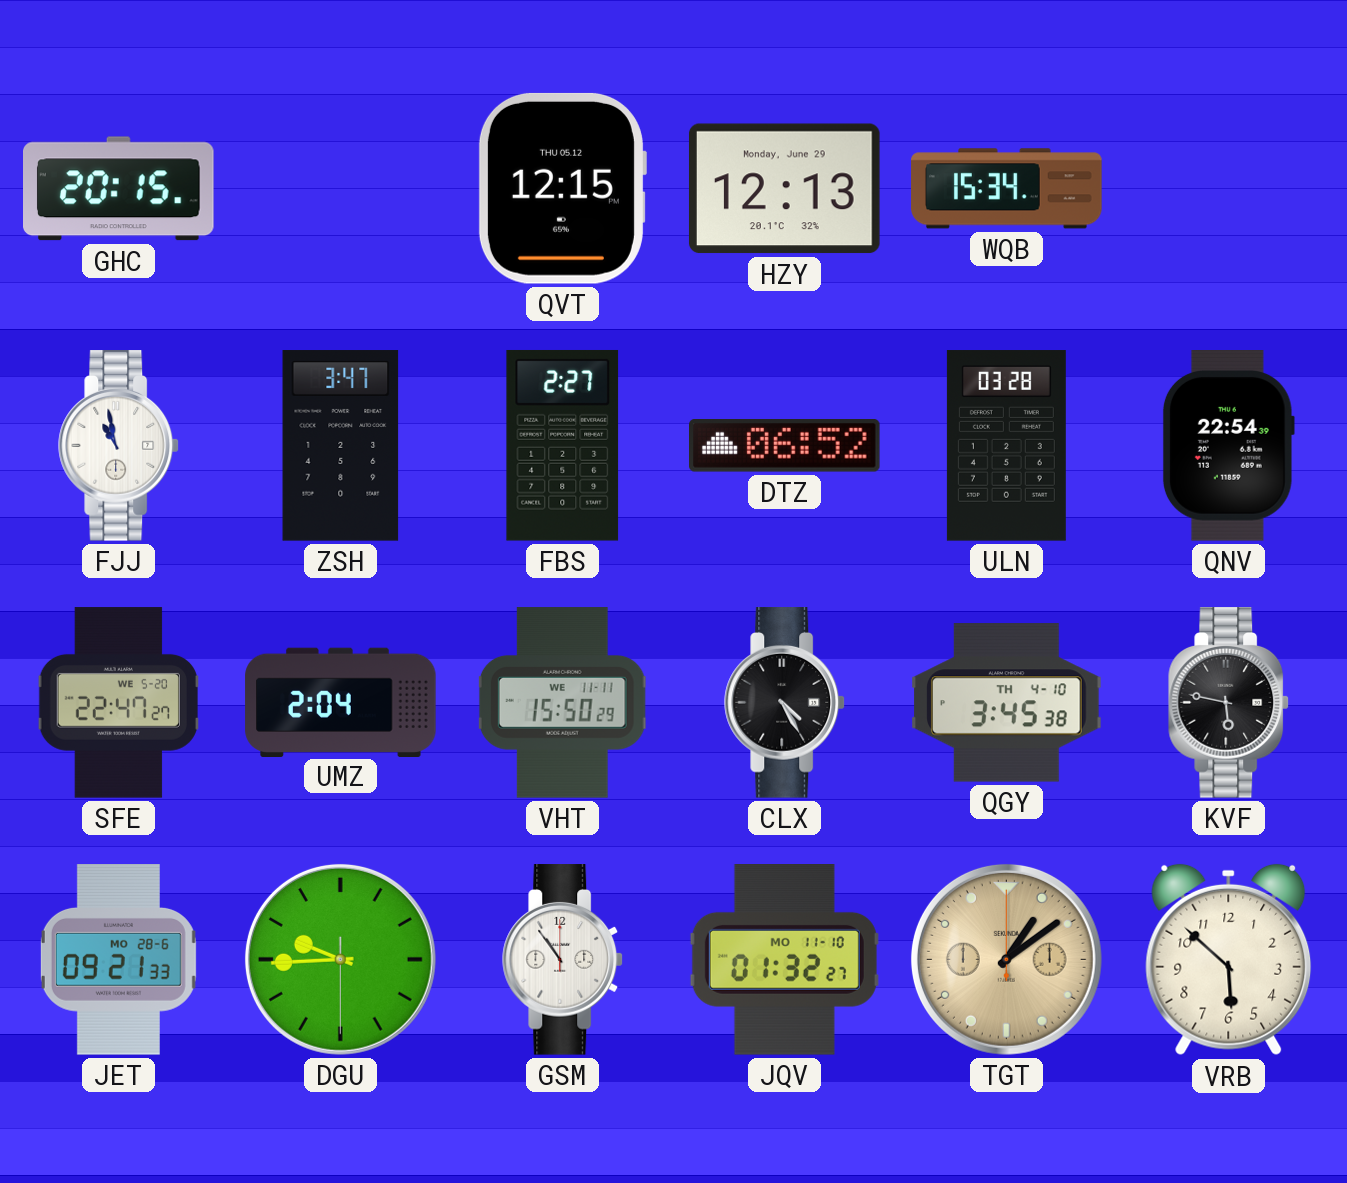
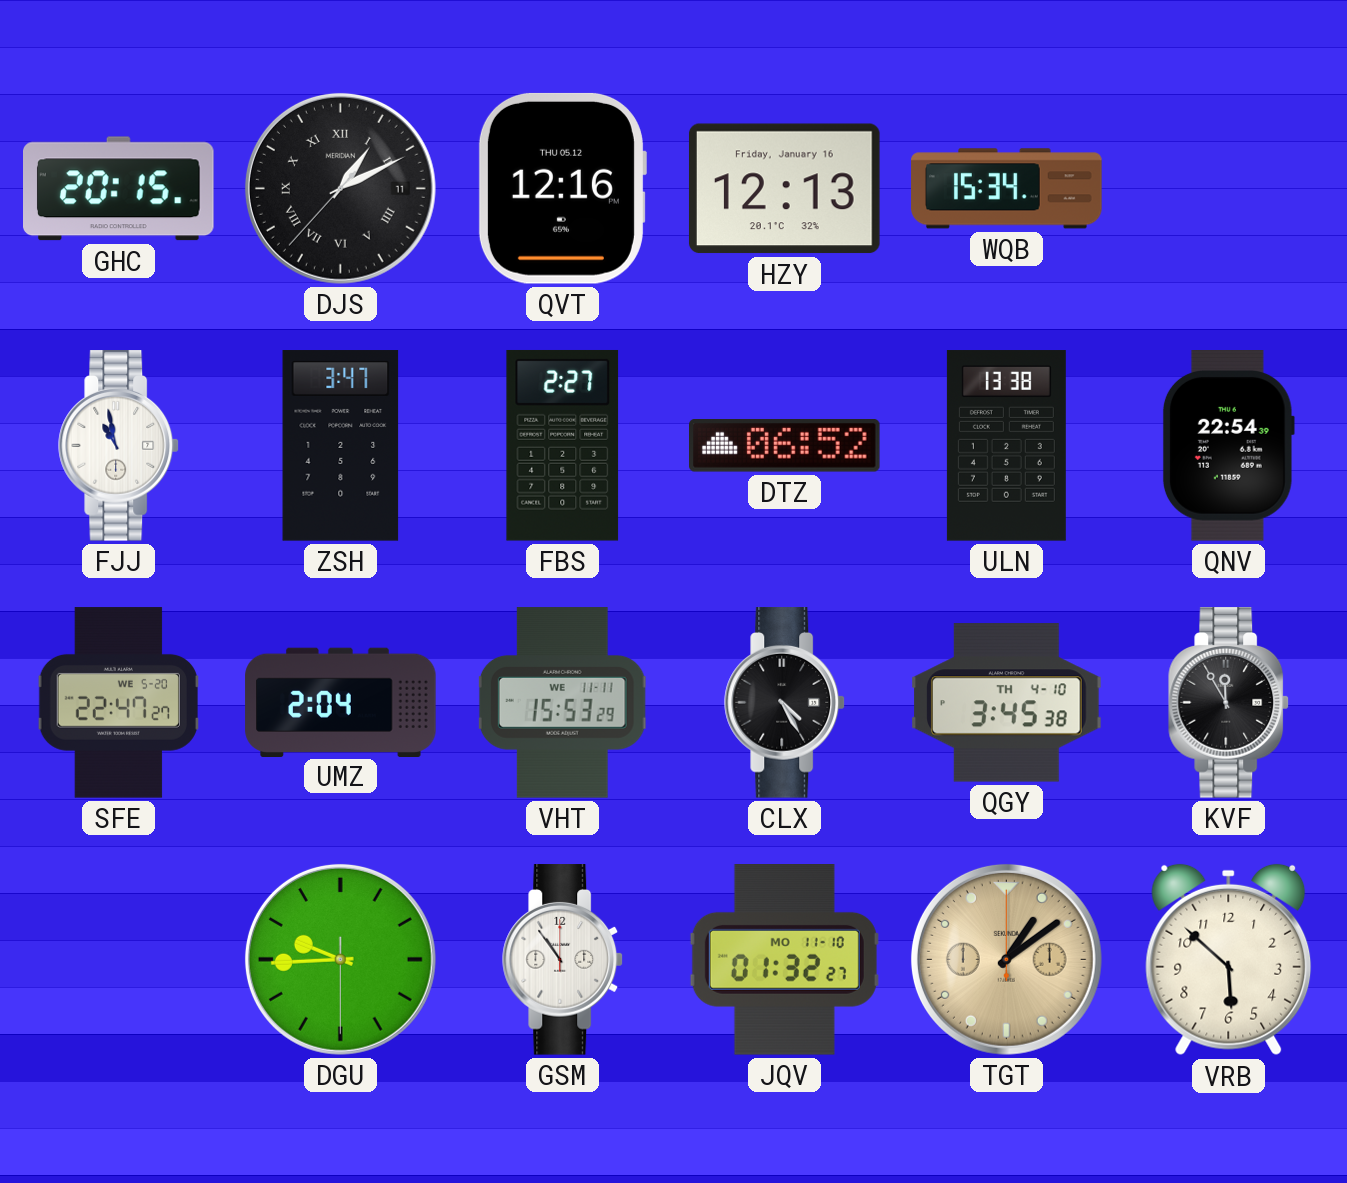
DJS: none -> 1:10 (340, 188)
QVT: 12:15 -> 12:16 (562, 188)
HZY date: Monday, June 29 -> Friday, January 16 (784, 189)
ULN: 03:28 -> 13:38 (1006, 446)
VHT: 15:50 -> 15:53 (563, 703)
KVF: 5:47 -> 11:55 (1229, 703)
JET: 09:21 -> none (118, 960)
